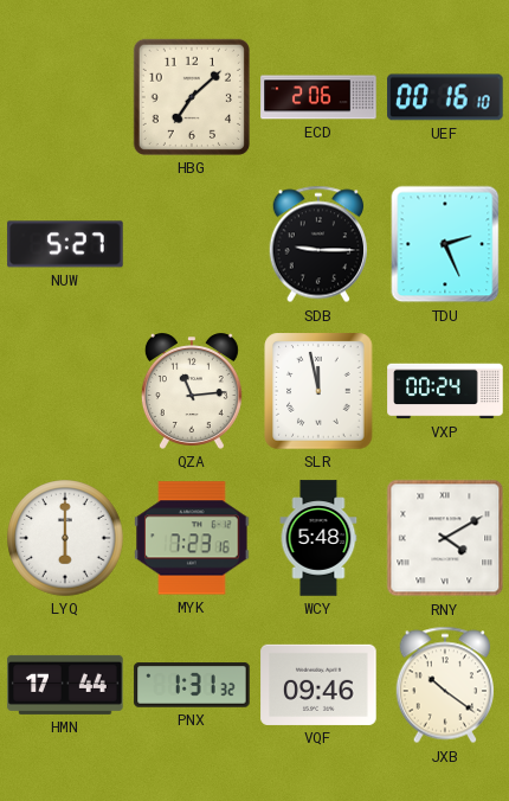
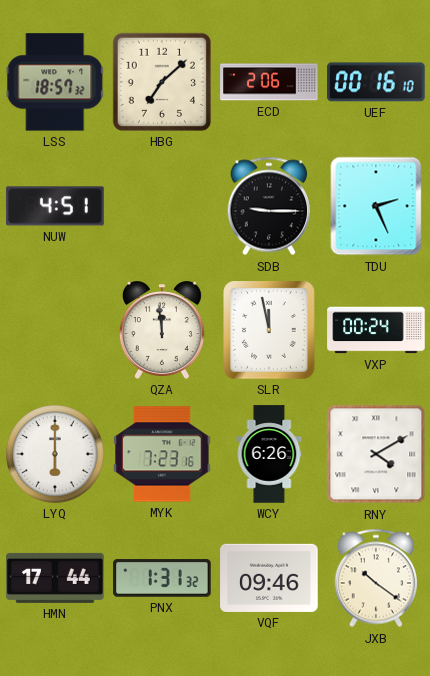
LSS: none -> 18:57 (55, 82)
NUW: 5:27 -> 4:51 (55, 206)
QZA: 11:14 -> 11:59 (162, 330)
WCY: 5:48 -> 6:26 (269, 454)
